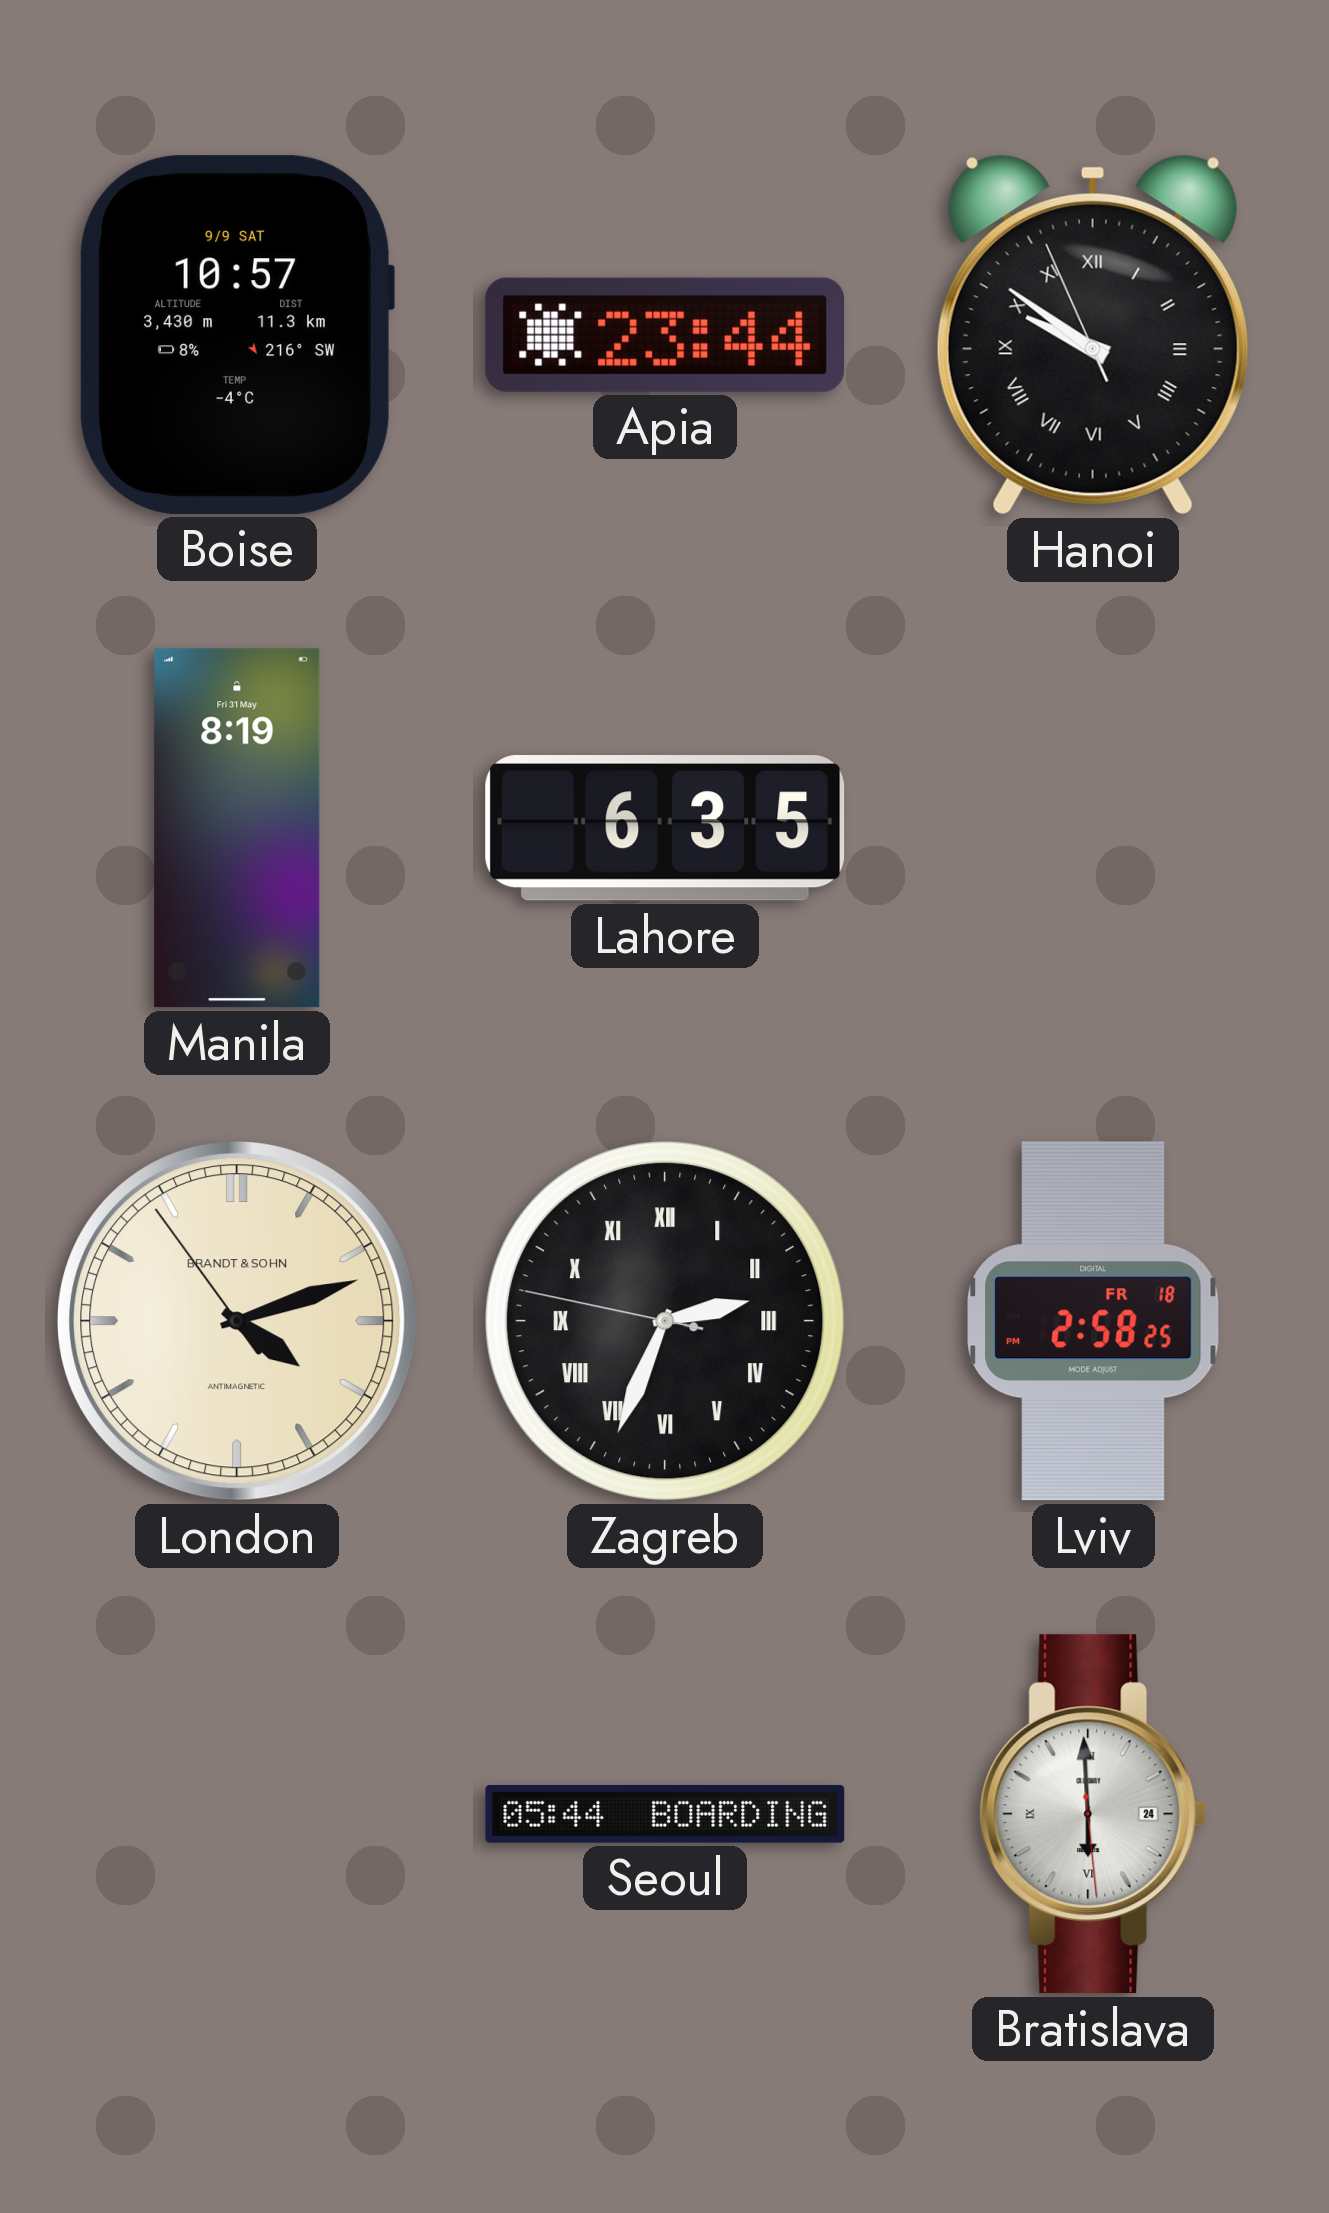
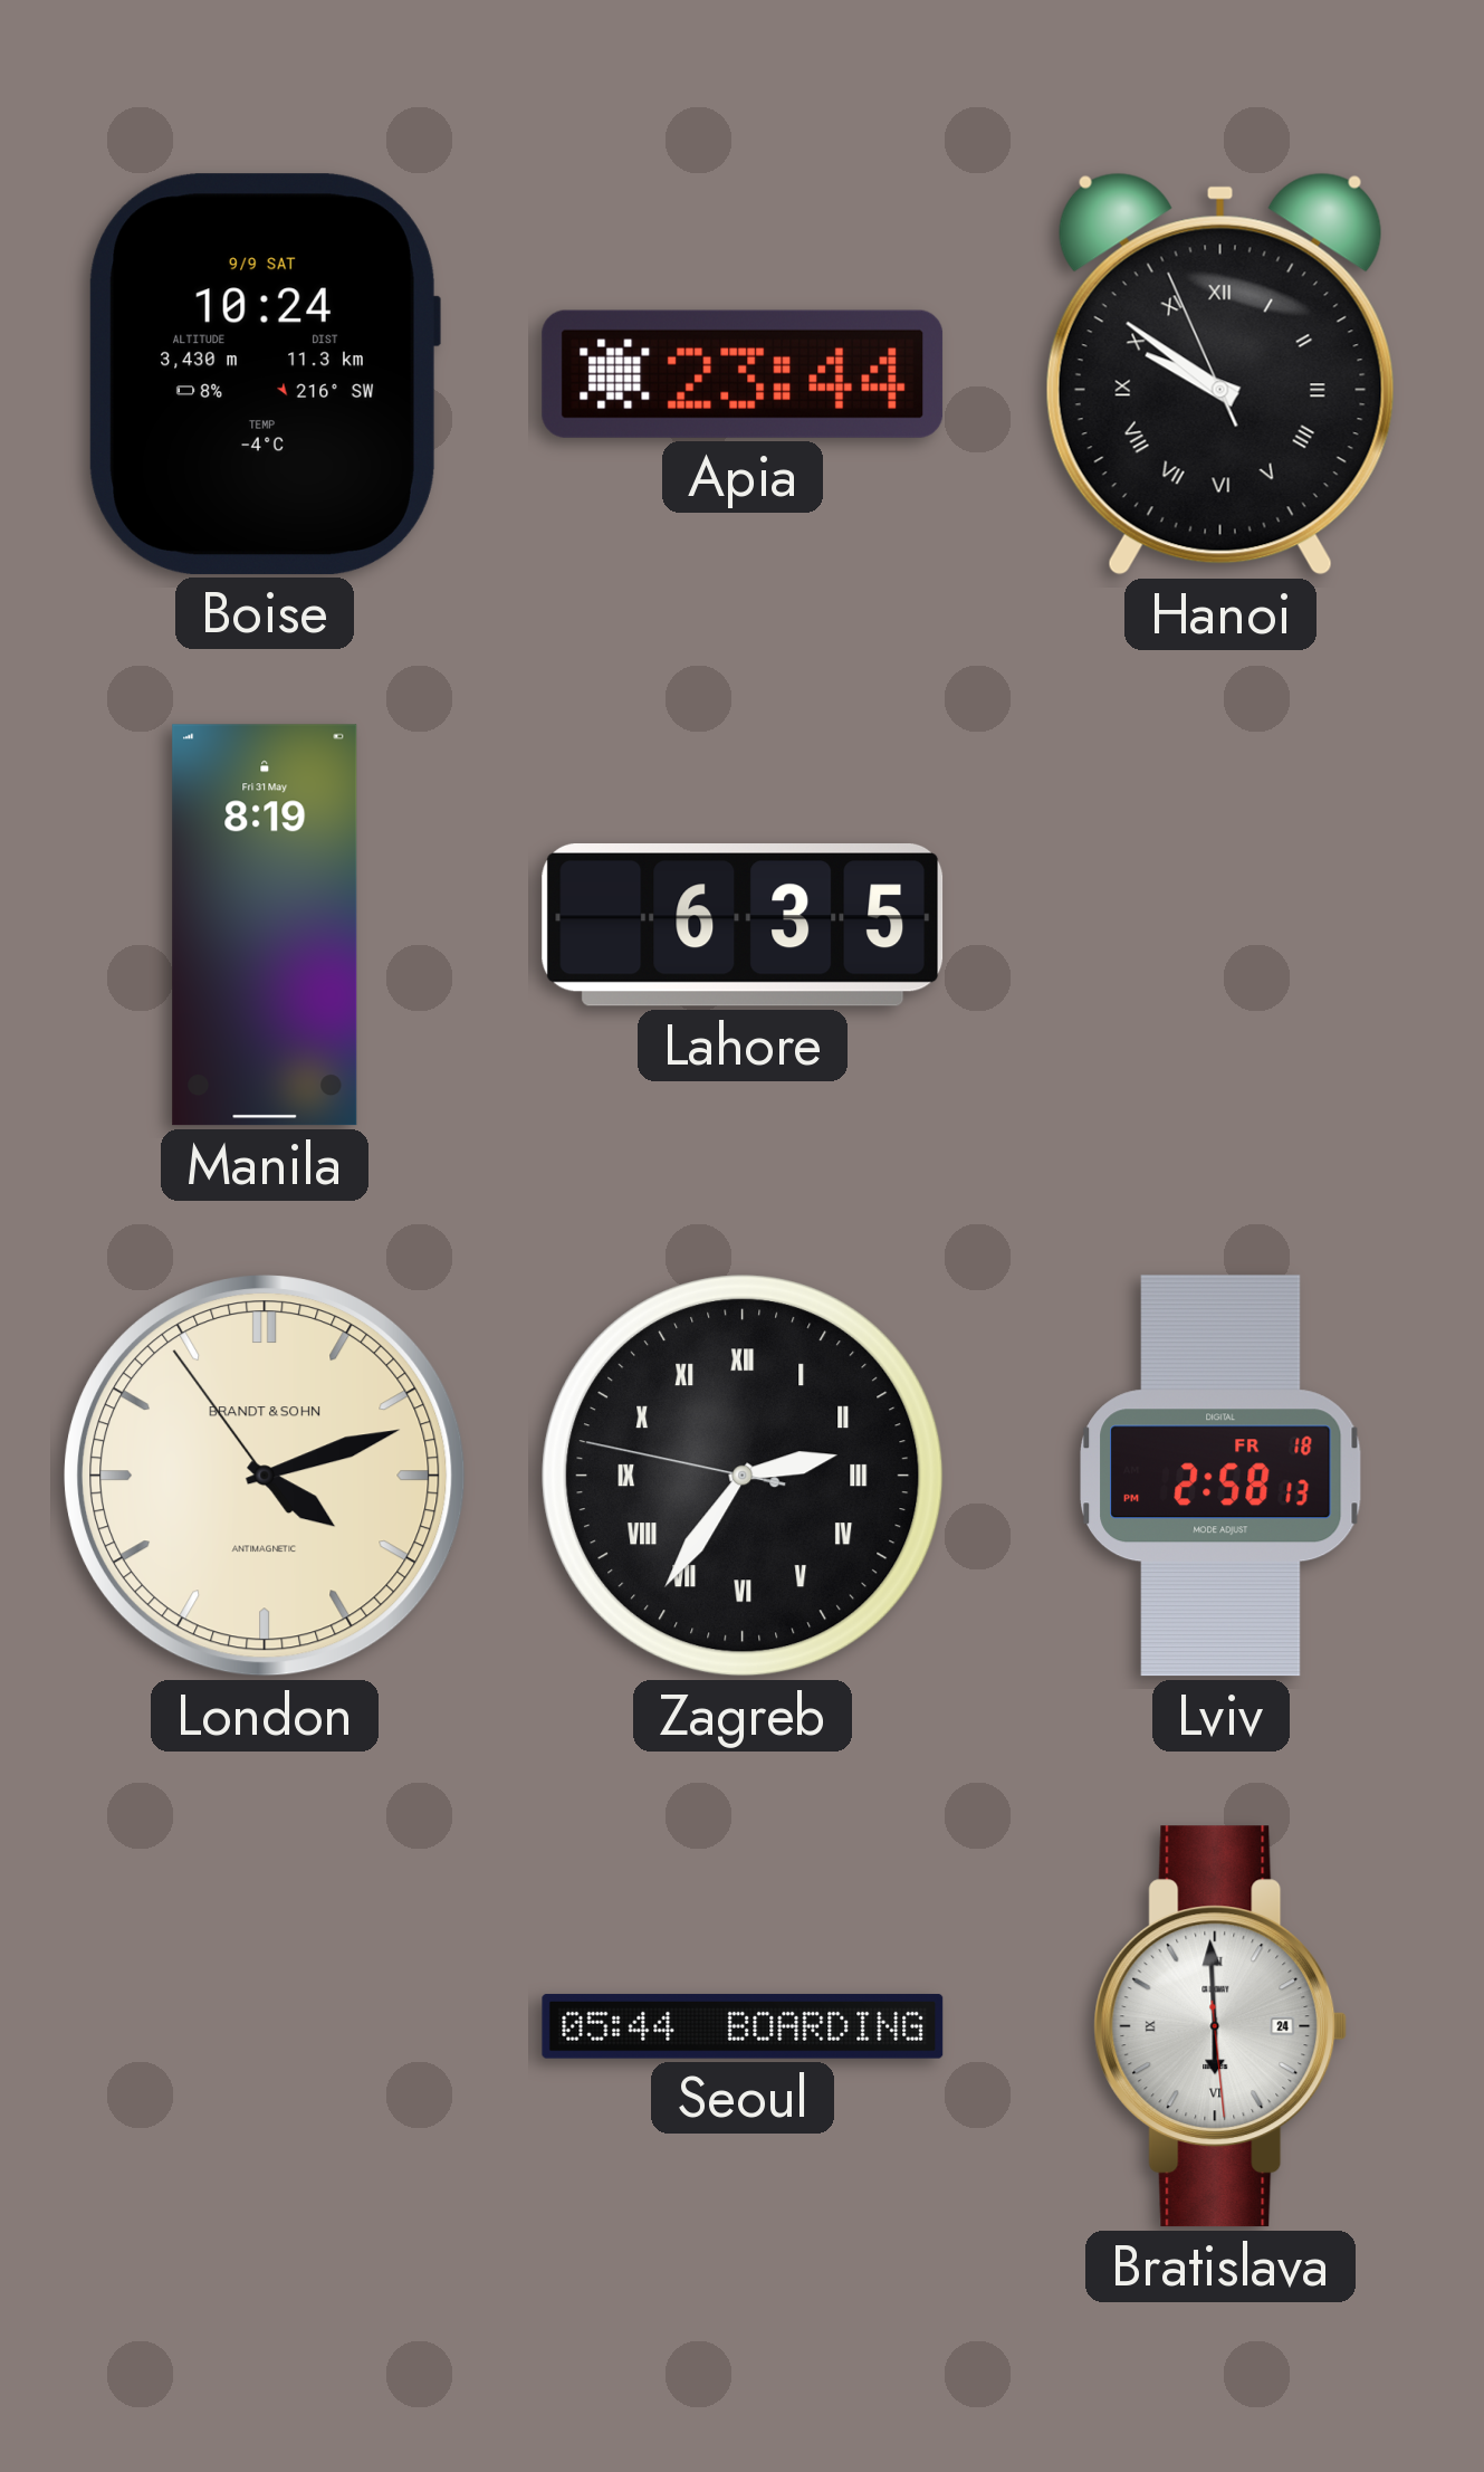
Boise: 10:57 -> 10:24 (265, 374)
Zagreb: 2:33 -> 2:35 (743, 1476)
Lviv: 2:58:25 PM -> 2:58:13 PM (1220, 1476)
